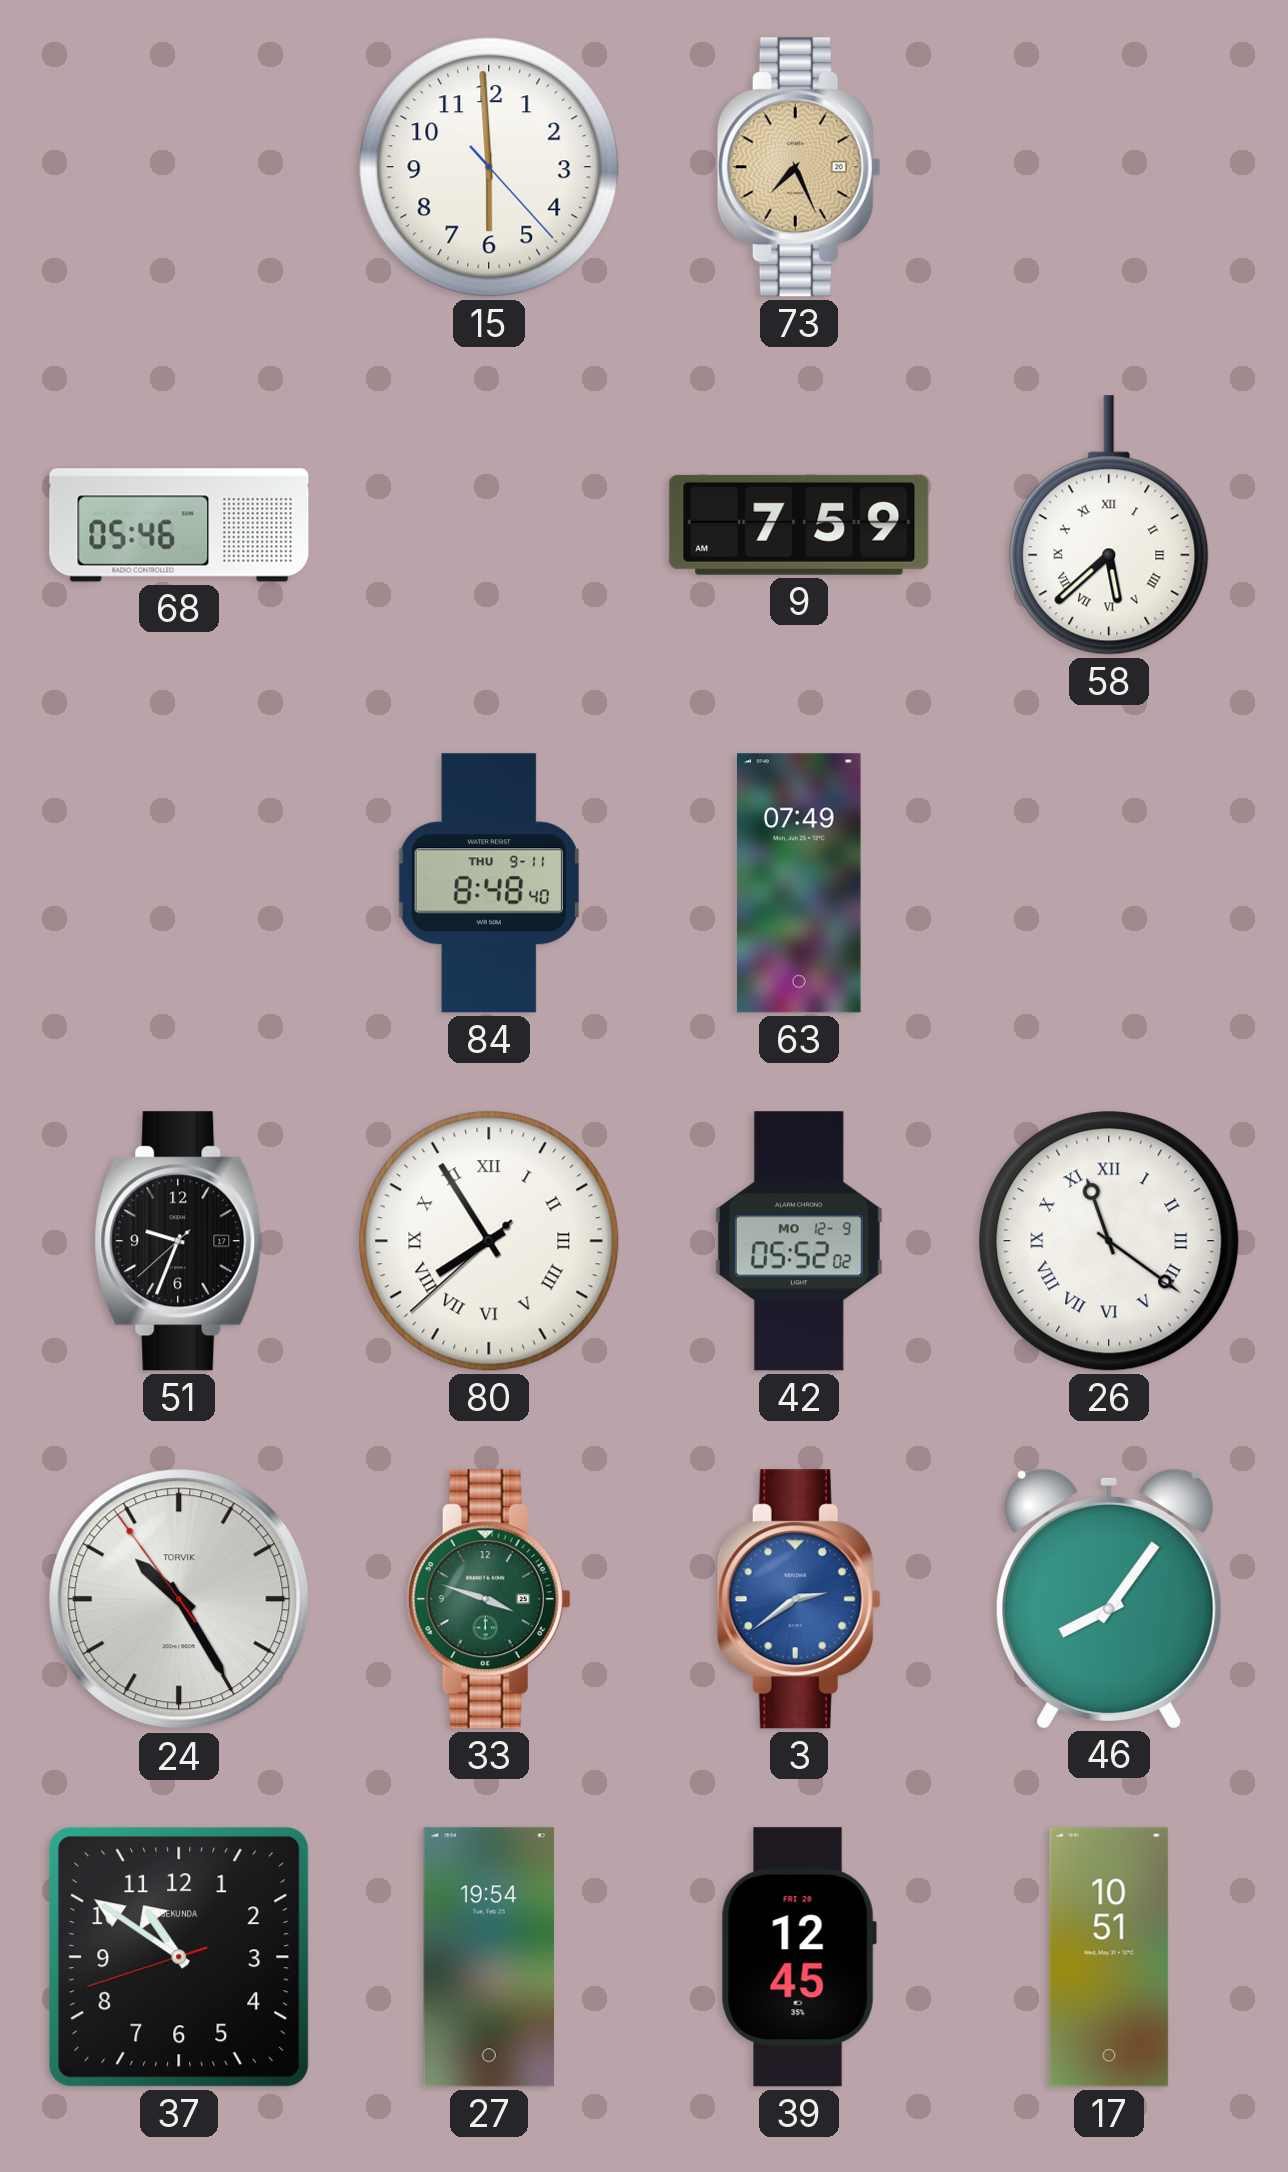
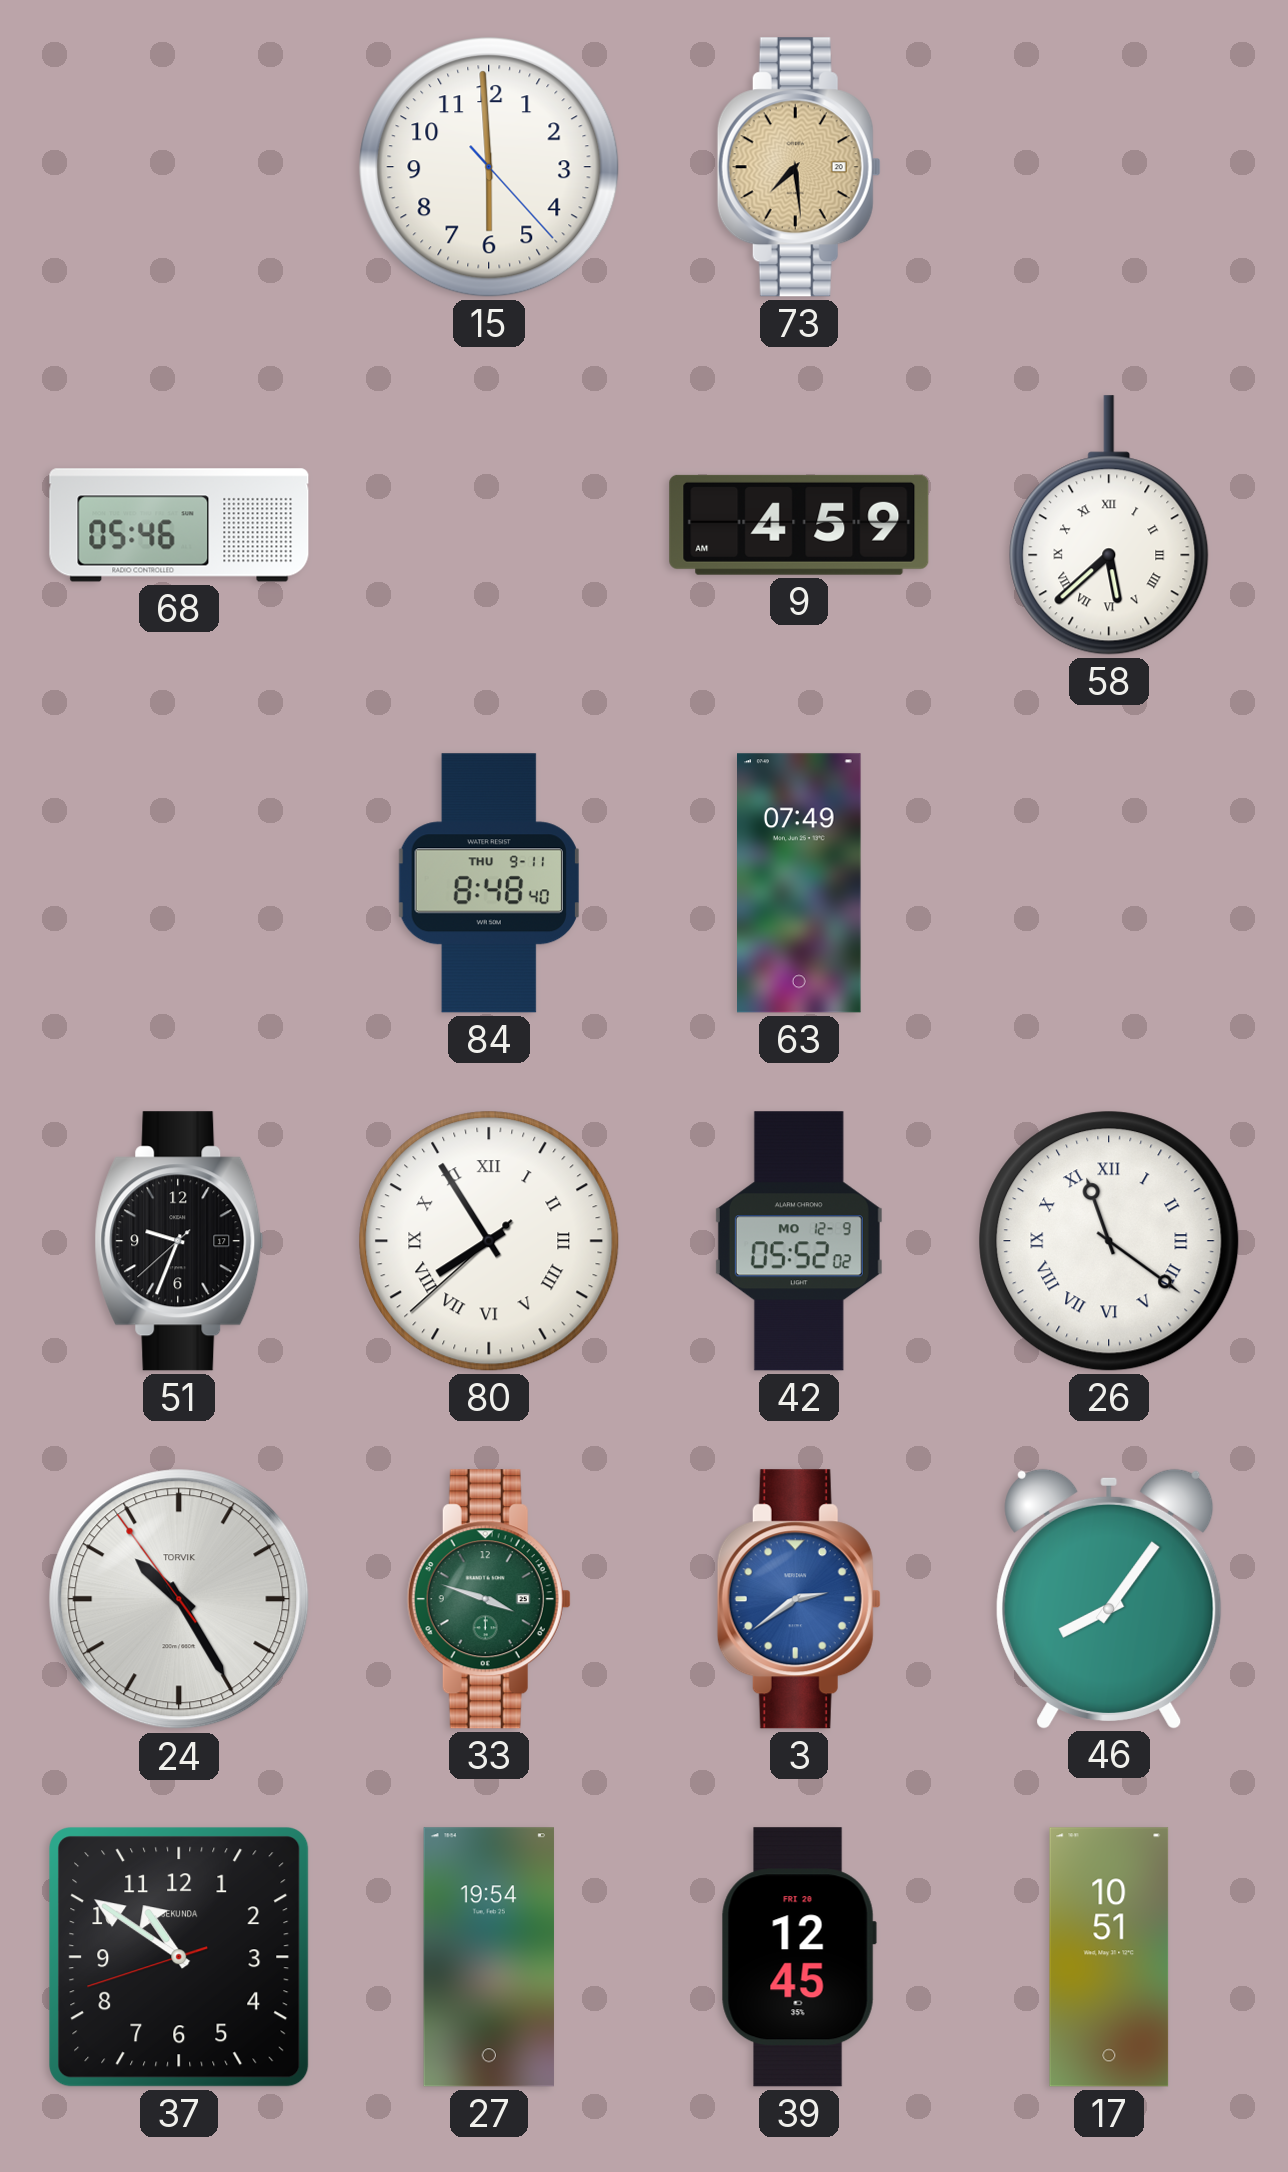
73: 7:26 -> 7:29 (799, 167)
9: 7:59 -> 4:59 (799, 525)
